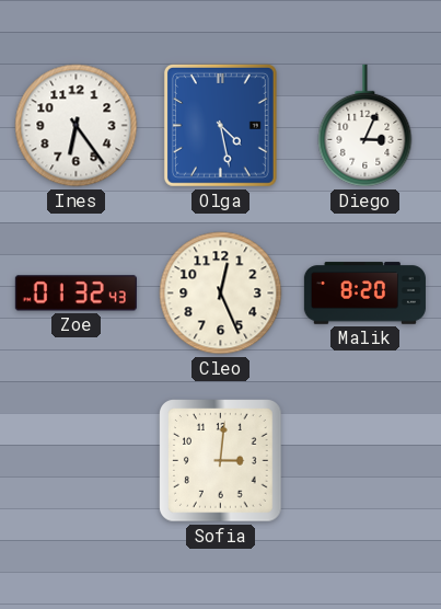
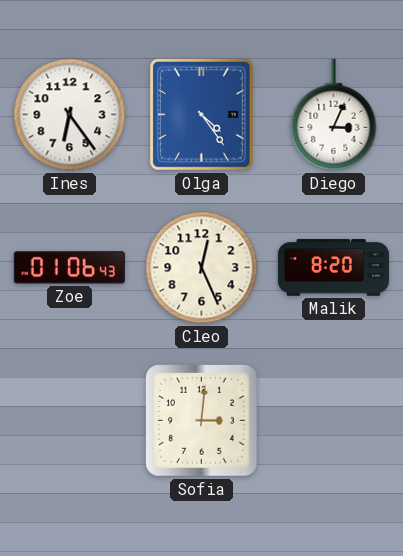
Olga: 4:28 -> 4:24 (201, 114)
Zoe: 01:32 -> 01:06 (69, 268)
